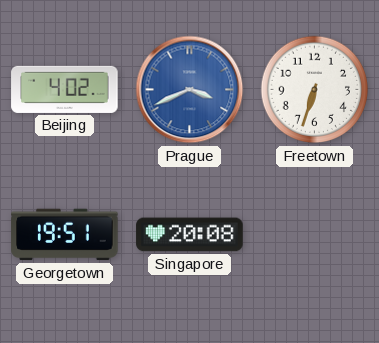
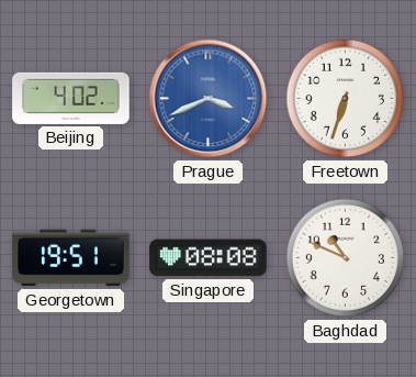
Singapore: 20:08 -> 08:08 (209, 258)
Baghdad: none -> 10:49 (346, 258)
